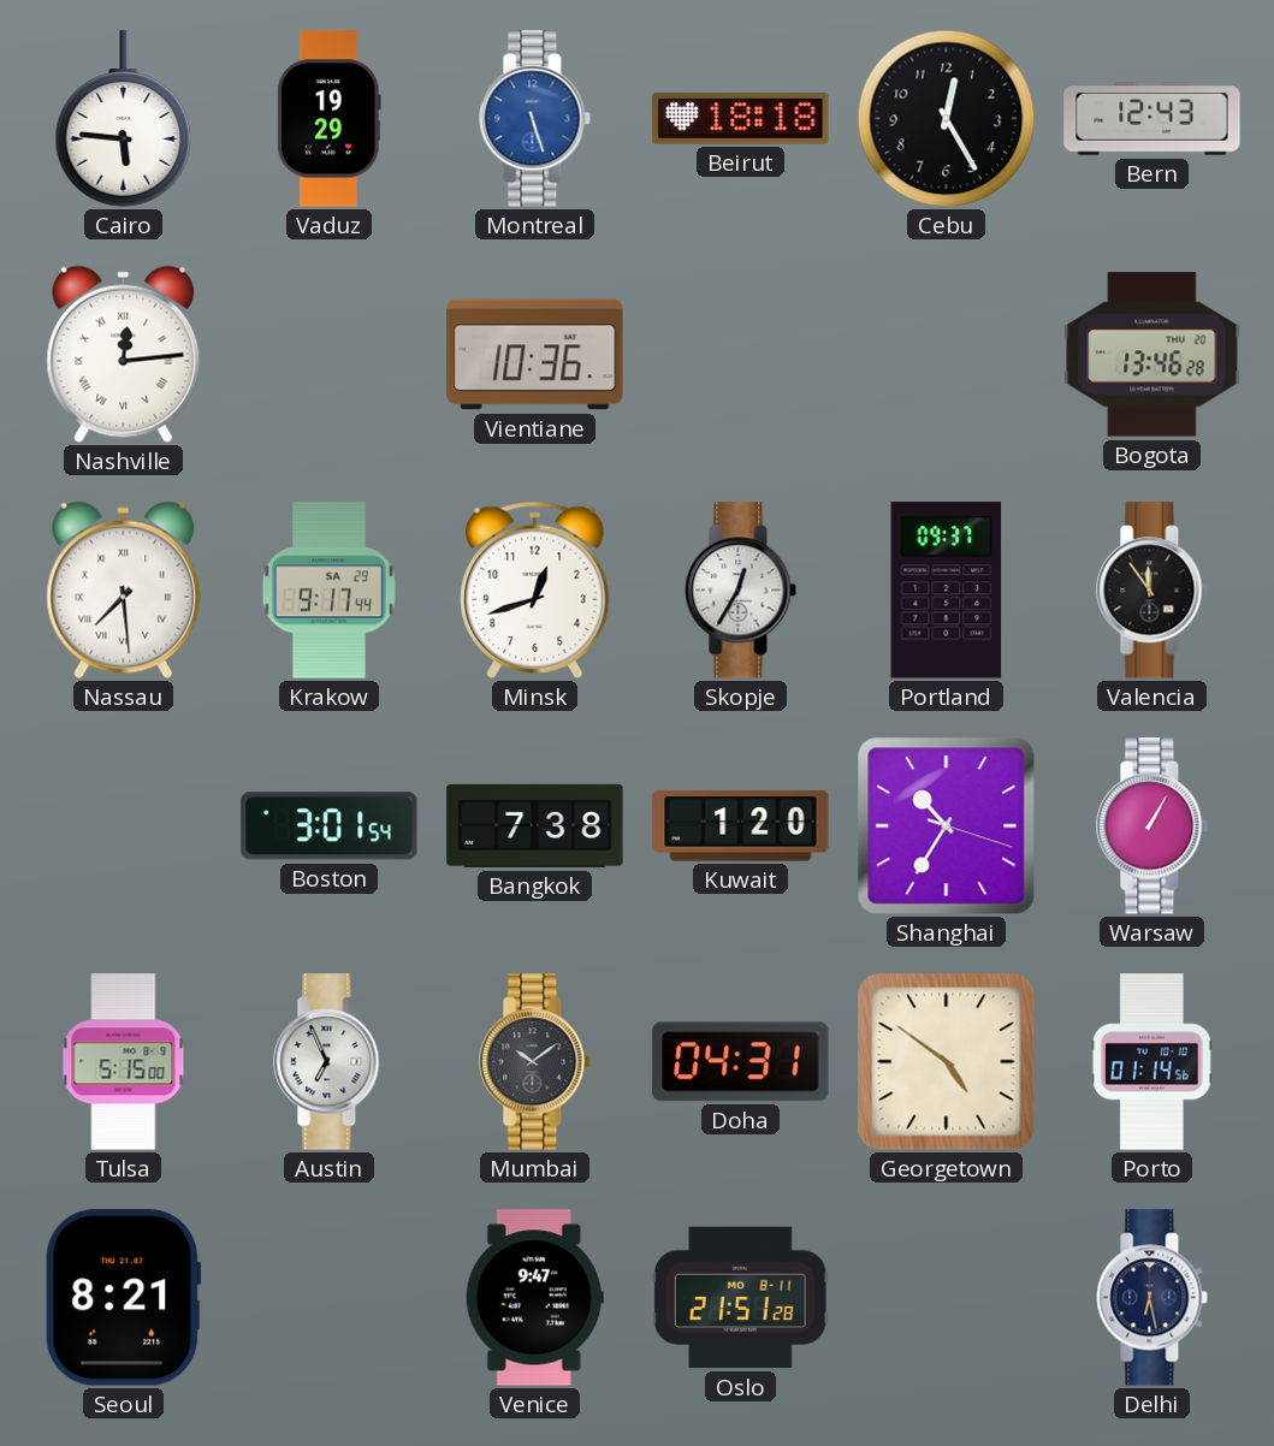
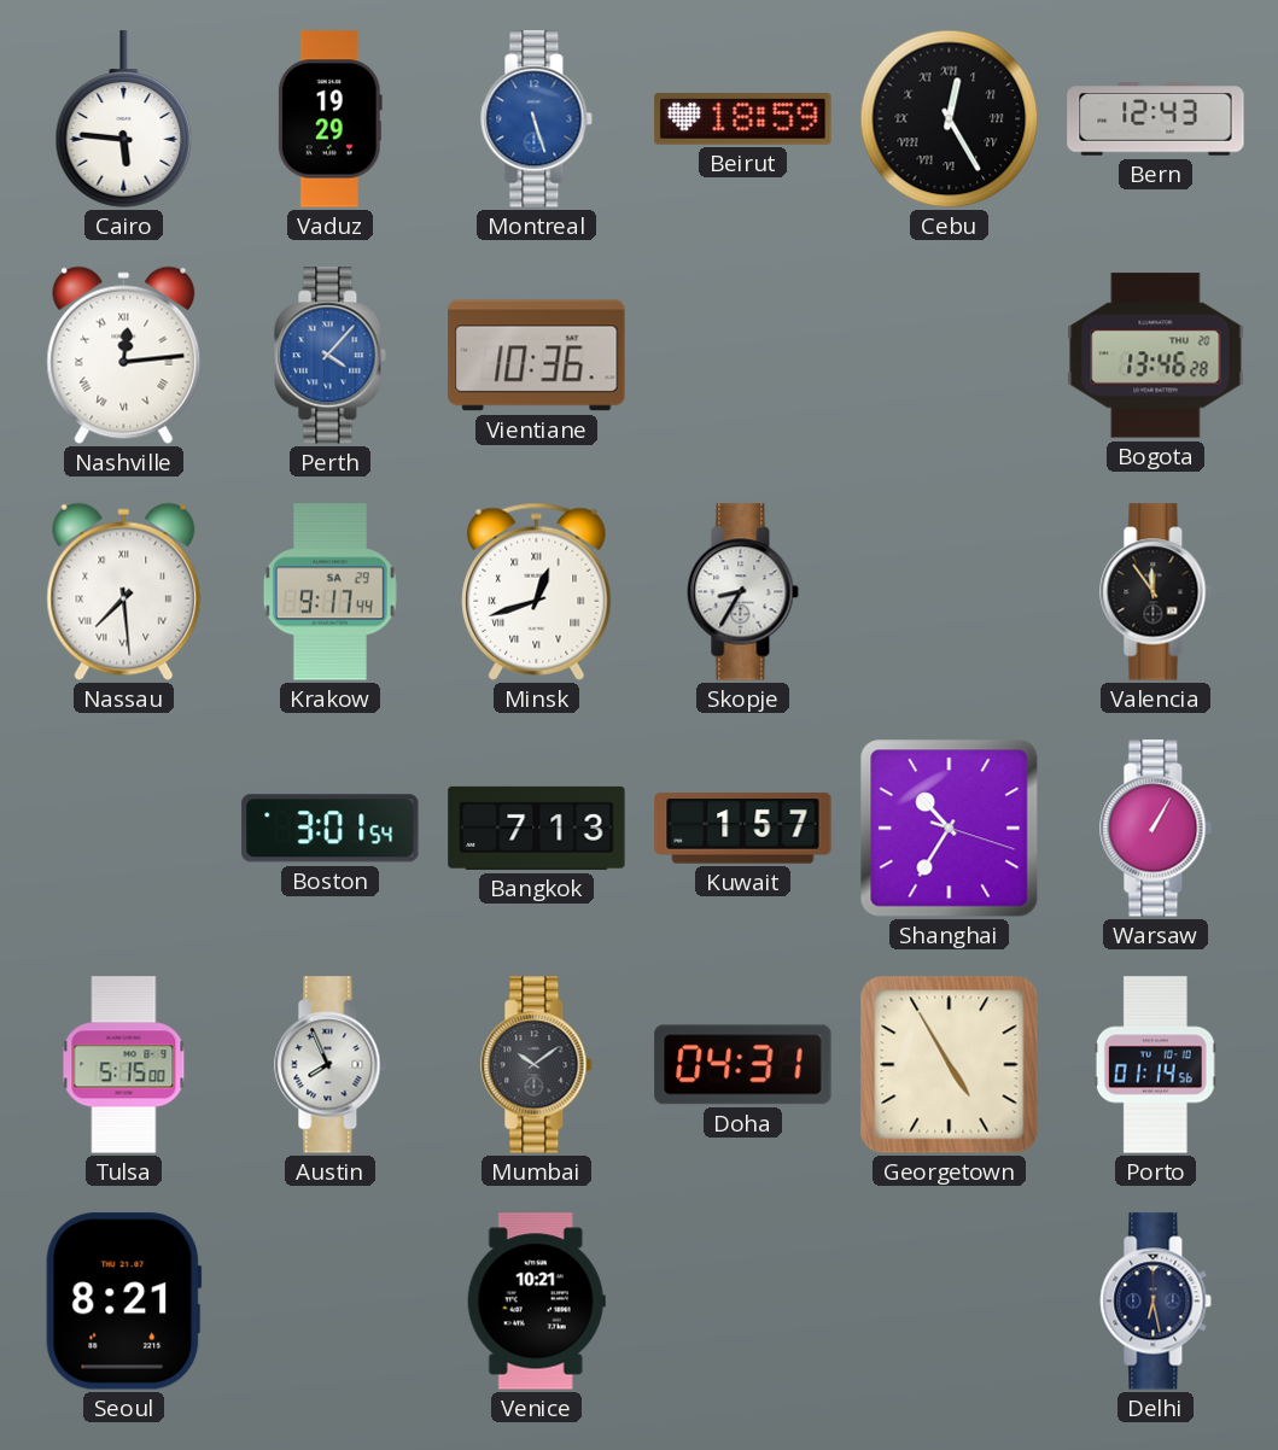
Beirut: 18:18 -> 18:59 (743, 119)
Cebu numerals: Arabic -> Roman (950, 119)
Perth: none -> 4:07 (331, 356)
Minsk numerals: Arabic -> Roman (537, 591)
Skopje: 12:35 -> 8:35 (743, 592)
Portland: 09:37 -> none (947, 591)
Bangkok: 7:38 -> 7:13 (537, 828)
Kuwait: 1:20 -> 1:57 (743, 829)
Austin: 6:56 -> 7:56 (331, 1065)
Georgetown: 4:51 -> 4:55 (950, 1065)
Venice: 9:47 -> 10:21 (536, 1302)
Oslo: 21:51 -> none (740, 1298)
